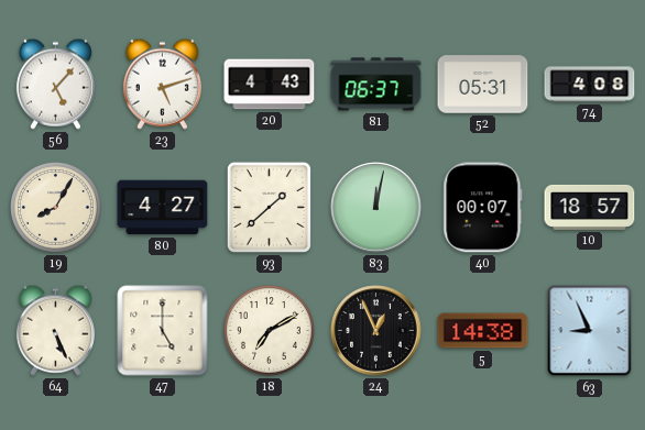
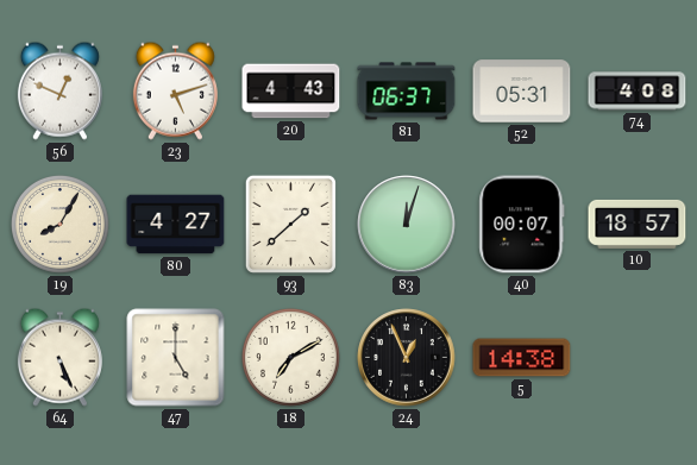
56: 5:07 -> 12:49 (59, 90)
83: 12:02 -> 12:03 (407, 225)
63: 8:56 -> none (590, 331)
